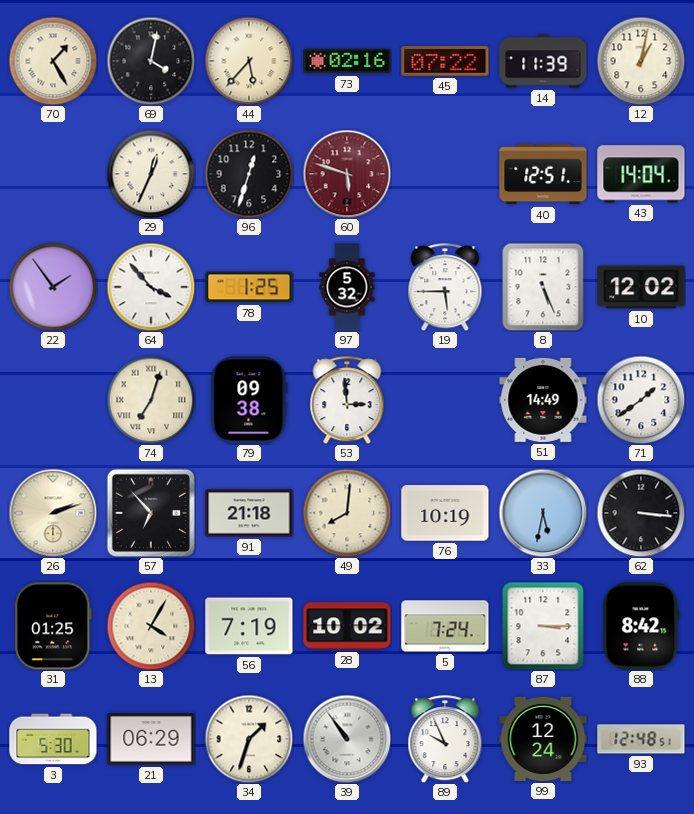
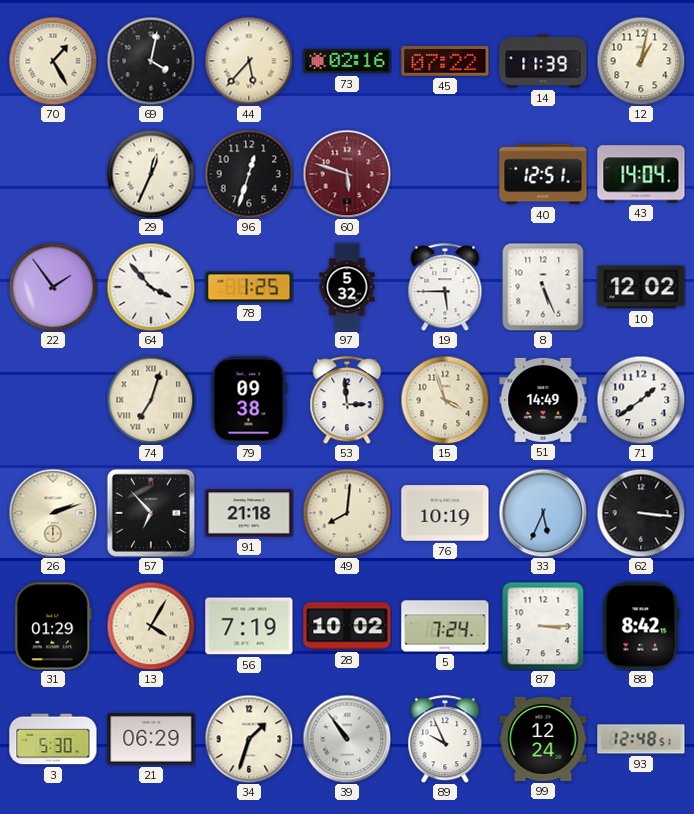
15: none -> 3:57 (445, 400)
33: 5:32 -> 5:34 (543, 513)
31: 01:25 -> 01:29 (53, 626)
